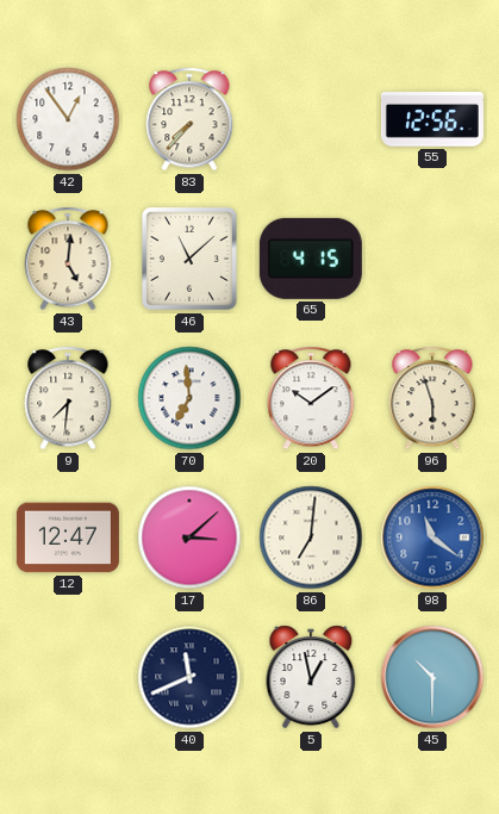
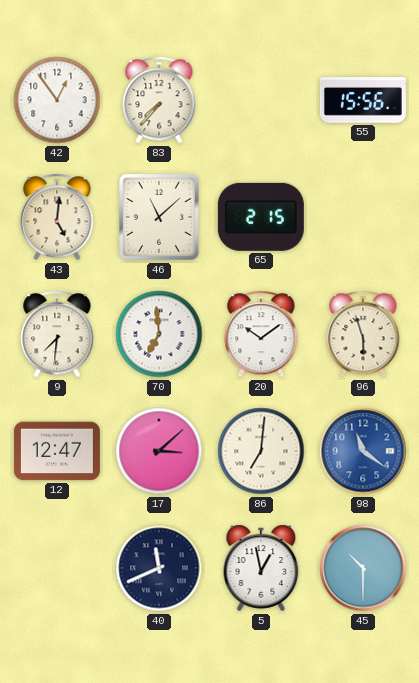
55: 12:56 -> 15:56 (363, 100)
65: 4:15 -> 2:15 (261, 217)
